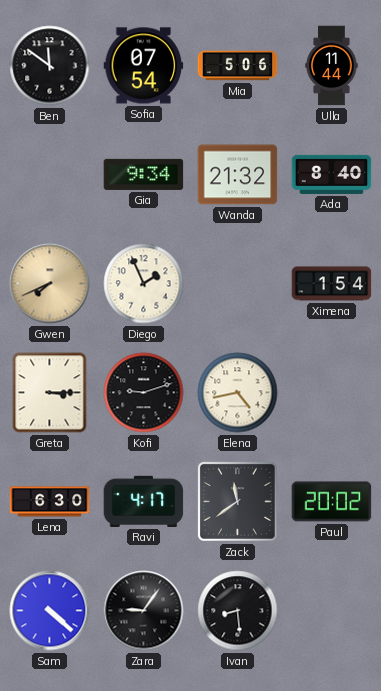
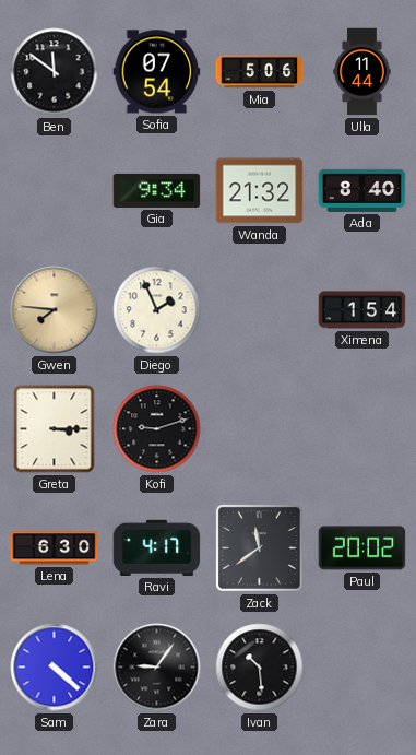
Gwen: 7:41 -> 7:46 (55, 310)
Elena: 4:43 -> none (238, 393)
Ivan: 8:29 -> 10:29 (260, 668)
